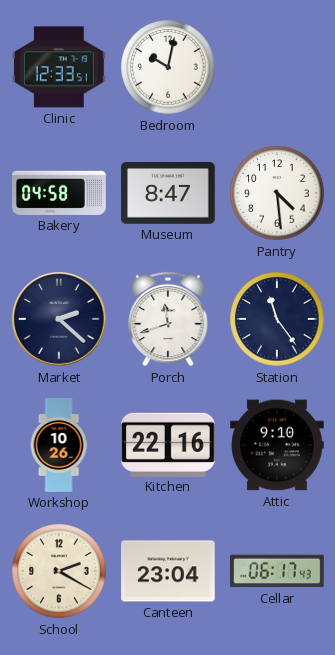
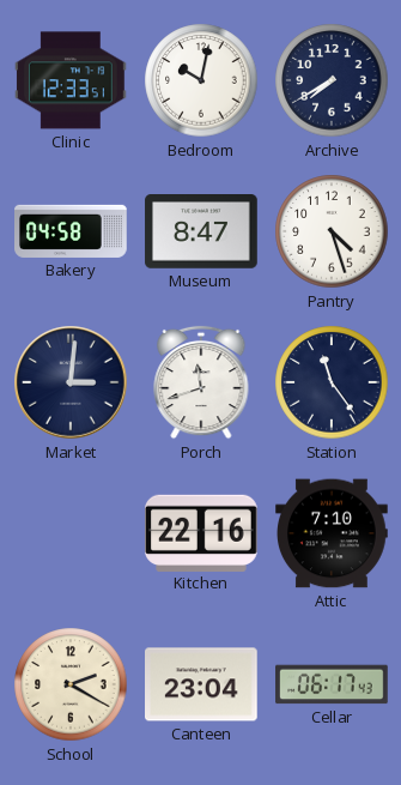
Archive: none -> 7:40 (332, 80)
Pantry: 4:29 -> 4:27 (332, 231)
Market: 2:22 -> 3:01 (71, 382)
Workshop: 10:26 -> none (59, 445)
Attic: 9:10 -> 7:10 (332, 533)
